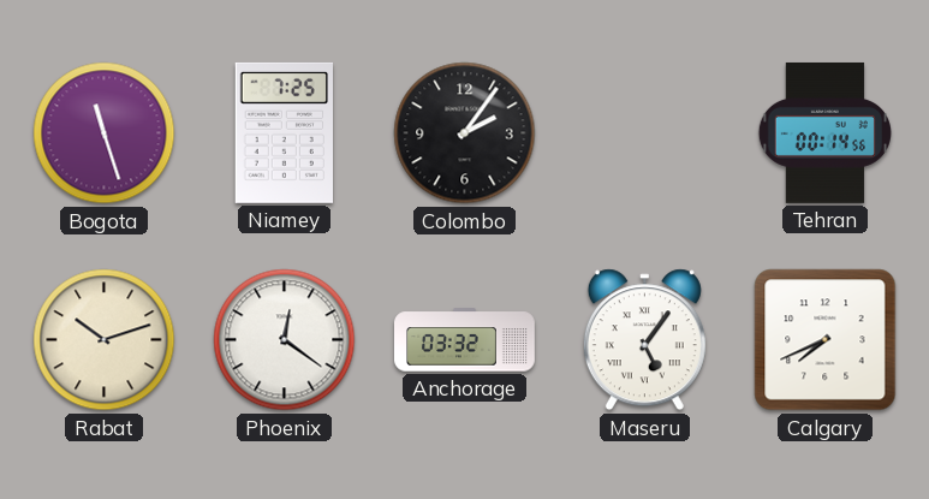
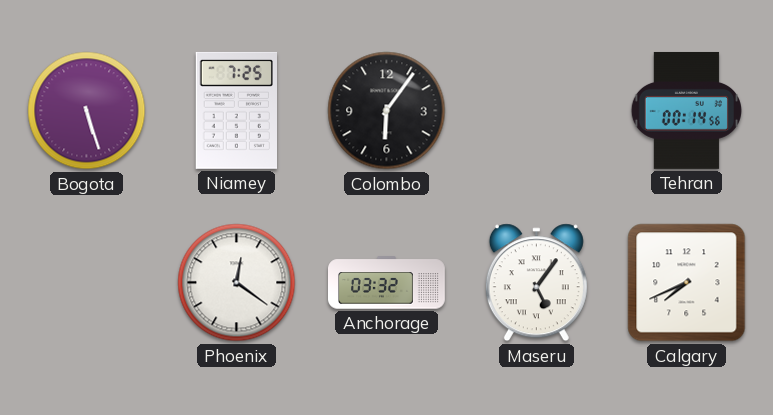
Bogota: 11:27 -> 5:27 (87, 111)
Colombo: 2:06 -> 6:06 (387, 111)
Rabat: 10:12 -> none (105, 340)
